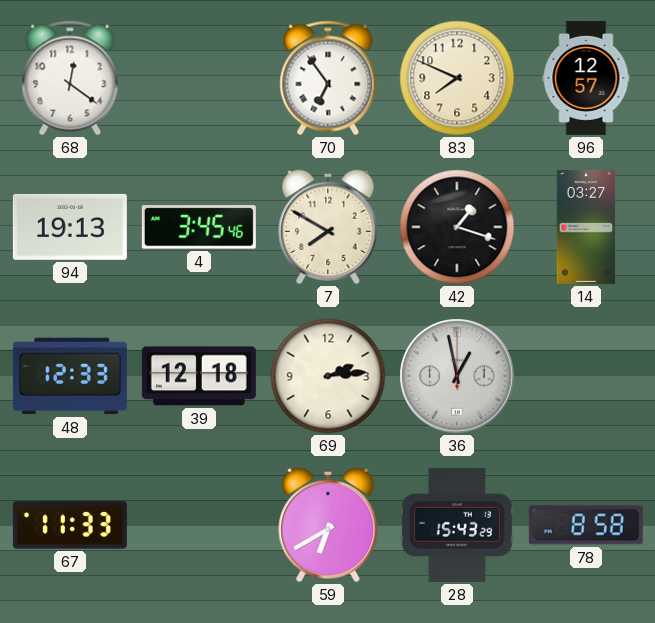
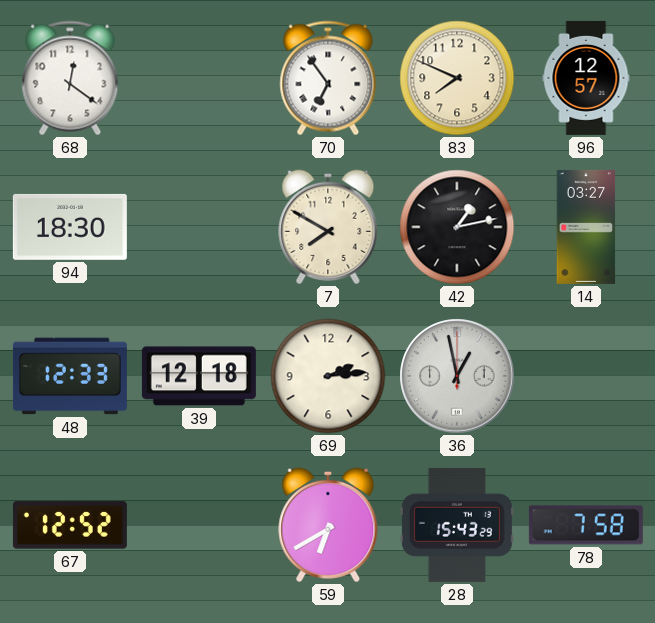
94: 19:13 -> 18:30 (70, 227)
4: 3:45 -> none (199, 227)
42: 1:18 -> 1:13 (457, 227)
67: 11:33 -> 12:52 (70, 525)
78: 8:58 -> 7:58 (586, 525)
